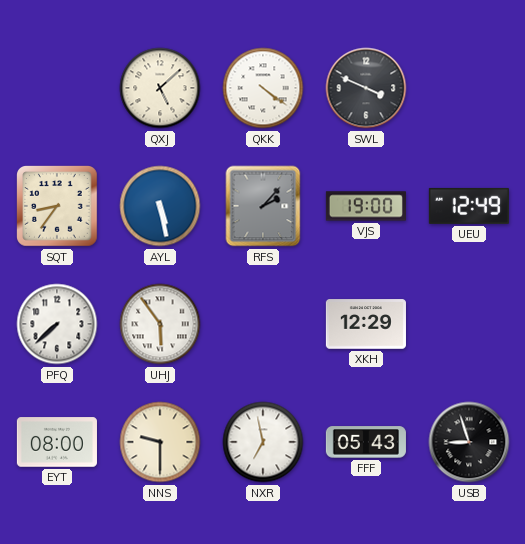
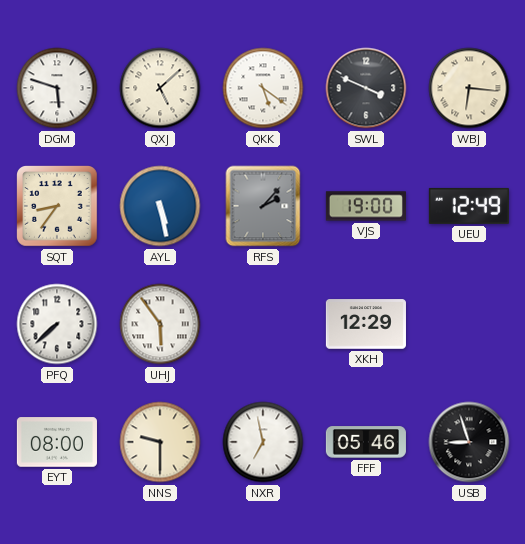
DGM: none -> 5:48 (57, 88)
QKK: 4:21 -> 5:21 (263, 88)
WBJ: none -> 6:16 (469, 88)
FFF: 05:43 -> 05:46 (366, 442)
